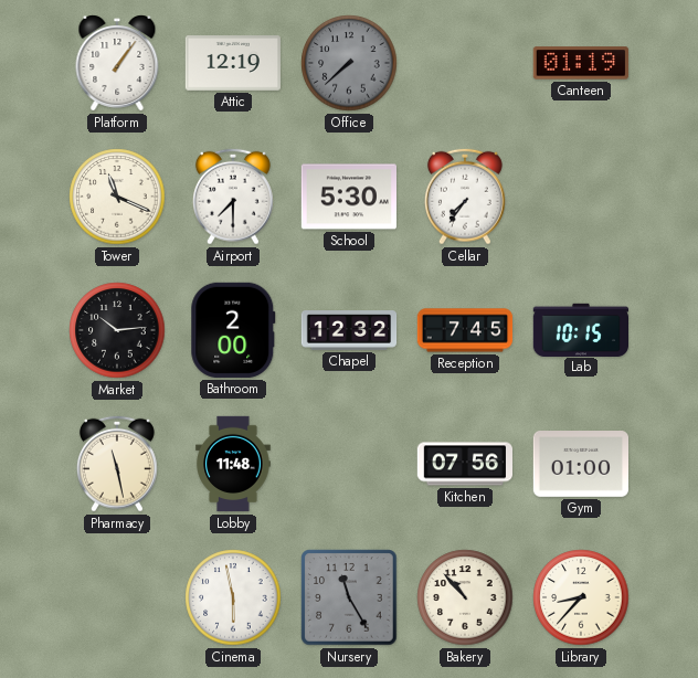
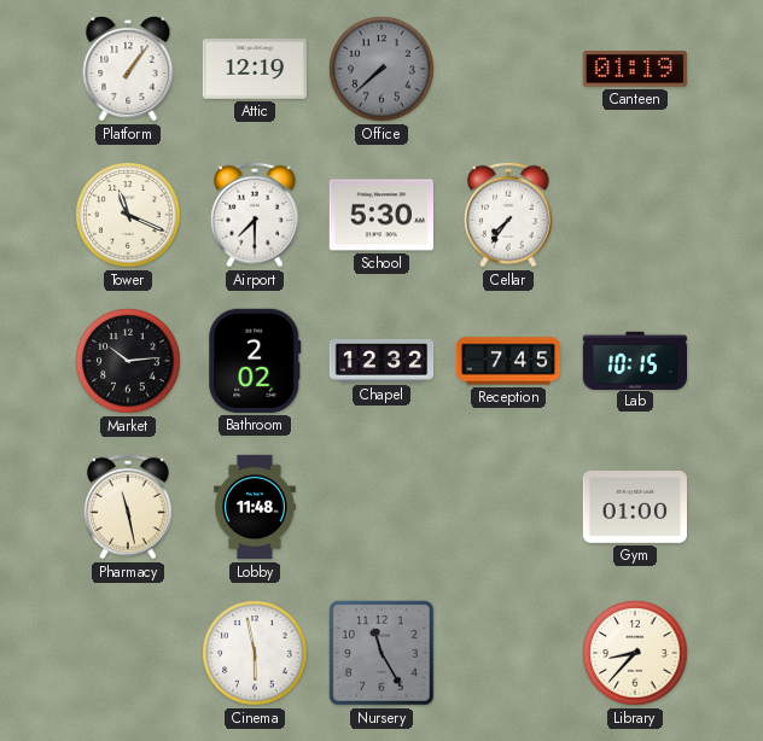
Bathroom: 2:00 -> 2:02 (255, 361)
Kitchen: 07:56 -> none (465, 464)
Bakery: 10:53 -> none (465, 597)
